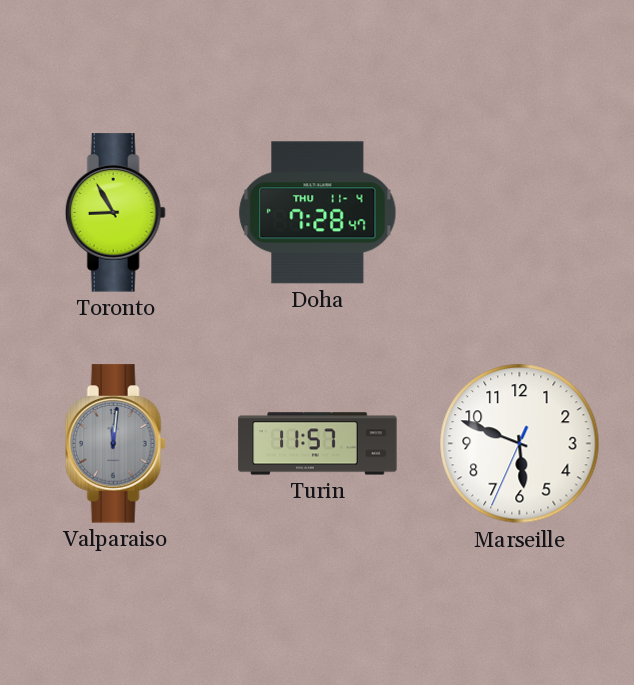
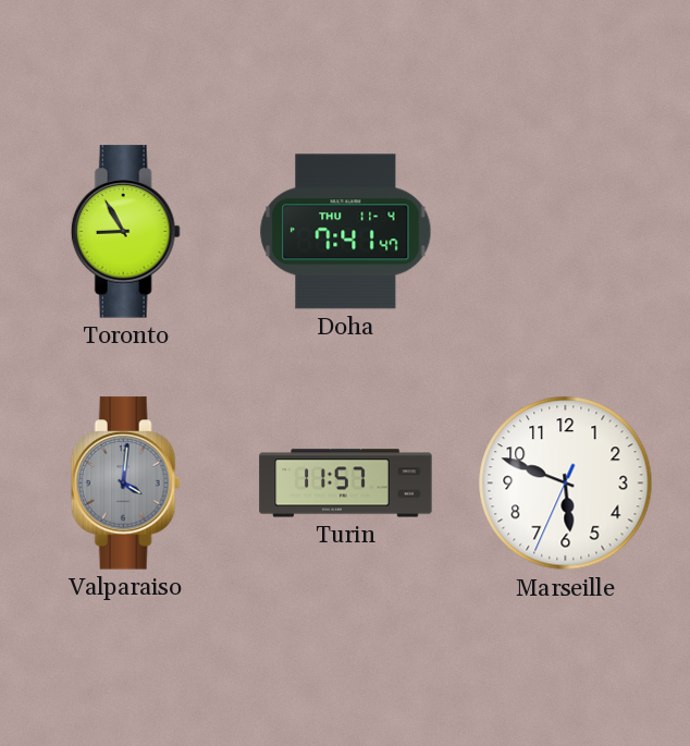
Doha: 7:28 -> 7:41 (346, 232)
Valparaiso: 12:01 -> 4:01 (125, 484)
